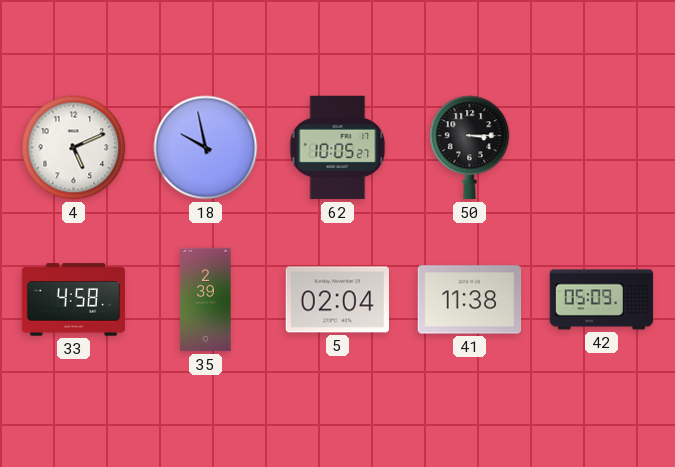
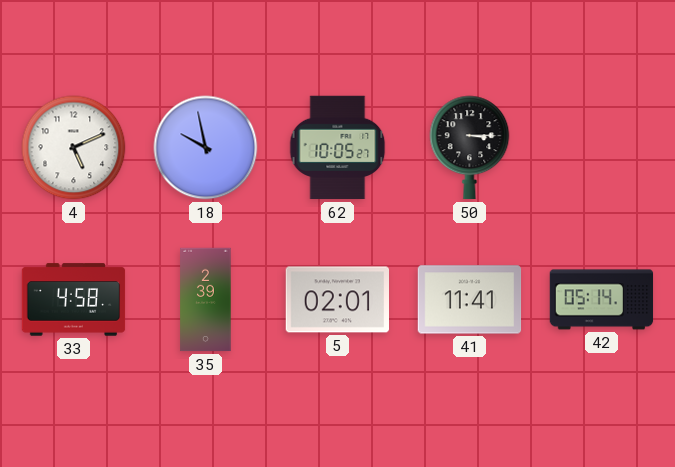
5: 02:04 -> 02:01 (337, 300)
41: 11:38 -> 11:41 (470, 300)
42: 05:09 -> 05:14 (602, 300)
